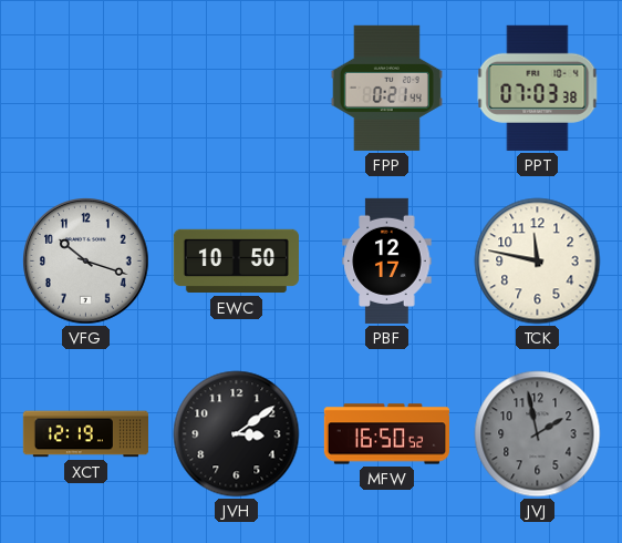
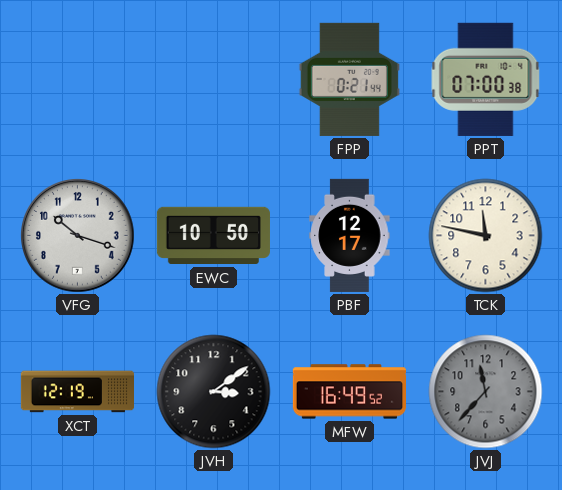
PPT: 07:03 -> 07:00 (486, 79)
MFW: 16:50 -> 16:49 (349, 392)
JVJ: 1:58 -> 11:37 (486, 392)
